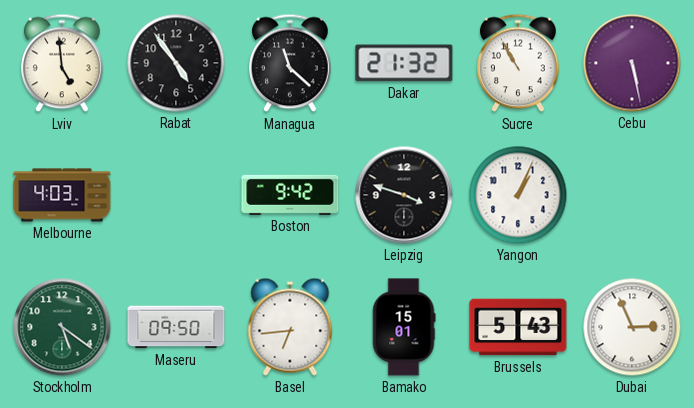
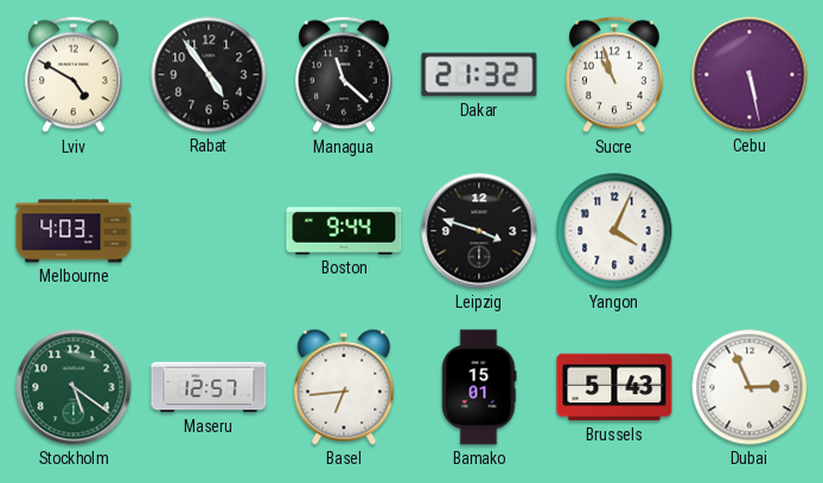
Lviv: 4:59 -> 4:50 (74, 75)
Sucre: 10:55 -> 10:57 (614, 75)
Boston: 9:42 -> 9:44 (344, 231)
Yangon: 1:04 -> 4:04 (614, 231)
Maseru: 09:50 -> 12:57 (209, 387)
